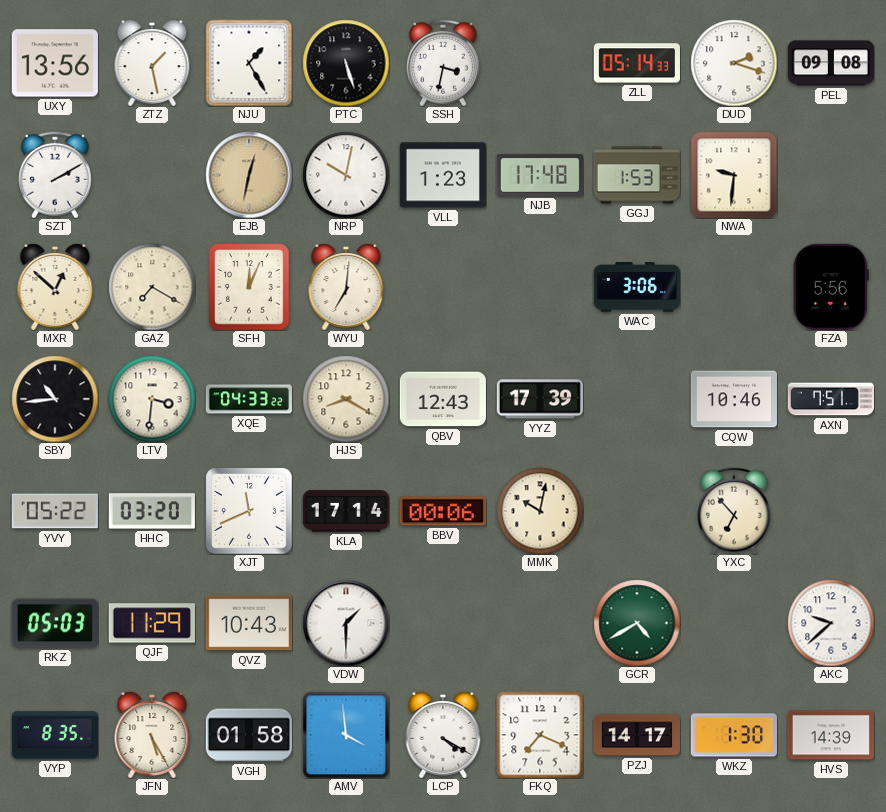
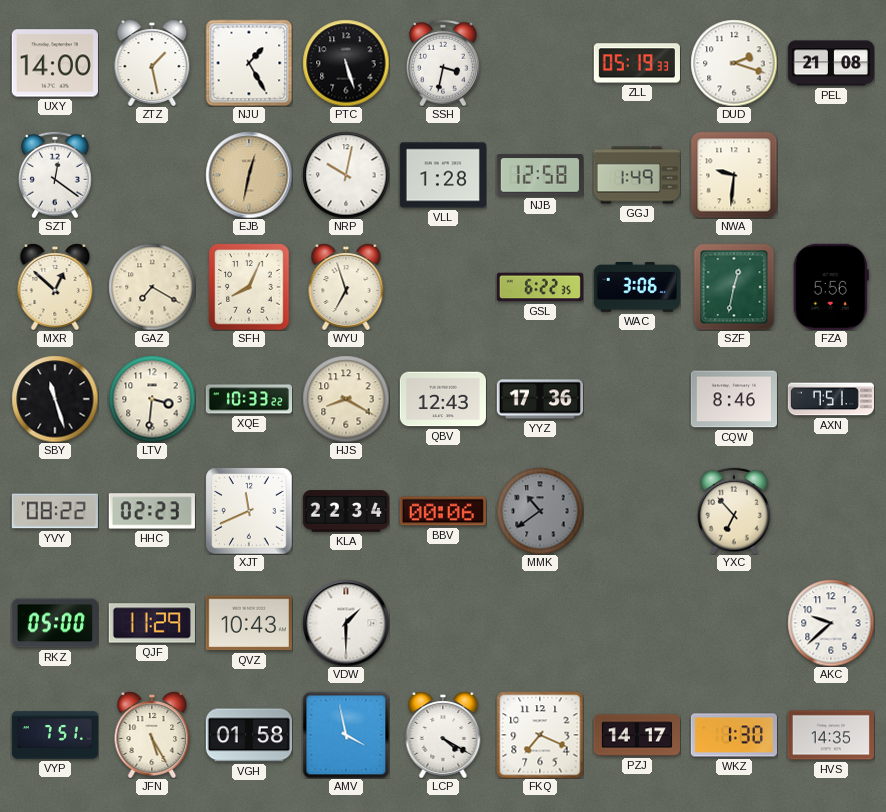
UXY: 13:56 -> 14:00 (55, 63)
ZLL: 05:14 -> 05:19 (637, 63)
PEL: 09:08 -> 21:08 (831, 63)
SZT: 2:10 -> 12:21 (56, 175)
VLL: 1:23 -> 1:28 (443, 175)
NJB: 17:48 -> 12:58 (540, 175)
GGJ: 1:53 -> 1:49 (637, 175)
SFH: 12:04 -> 8:04 (249, 287)
WYU: 7:01 -> 6:57 (346, 287)
GSL: none -> 6:22 (540, 287)
SZF: none -> 12:32 (734, 287)
SBY: 10:44 -> 11:27 (55, 399)
XQE: 04:33 -> 10:33 (248, 399)
YYZ: 17:39 -> 17:36 (540, 399)
CQW: 10:46 -> 8:46 (734, 399)
YVY: 05:22 -> 08:22 (55, 511)
HHC: 03:20 -> 02:23 (152, 511)
KLA: 17:14 -> 22:34 (346, 511)
MMK: 10:02 -> 10:39 (540, 511)
MMK dial: cream -> grey (540, 511)
RKZ: 05:03 -> 05:00 (55, 623)
GCR: 4:40 -> none (637, 623)
VYP: 8:35 -> 7:51 (55, 735)
AMV: 3:59 -> 3:58 (346, 735)
HVS: 14:39 -> 14:35 (831, 735)
